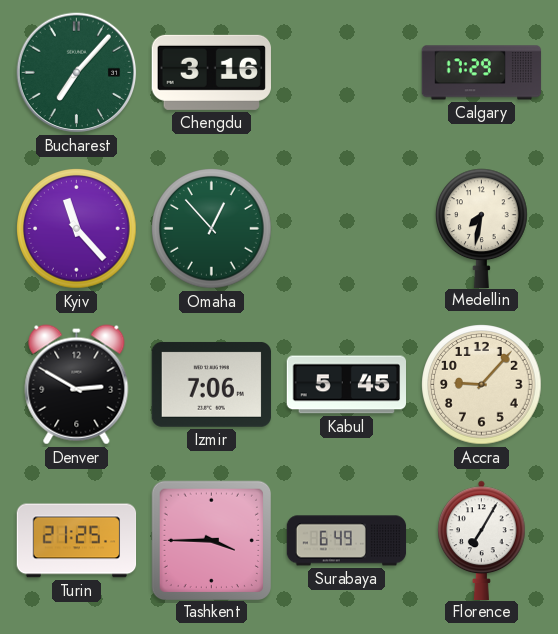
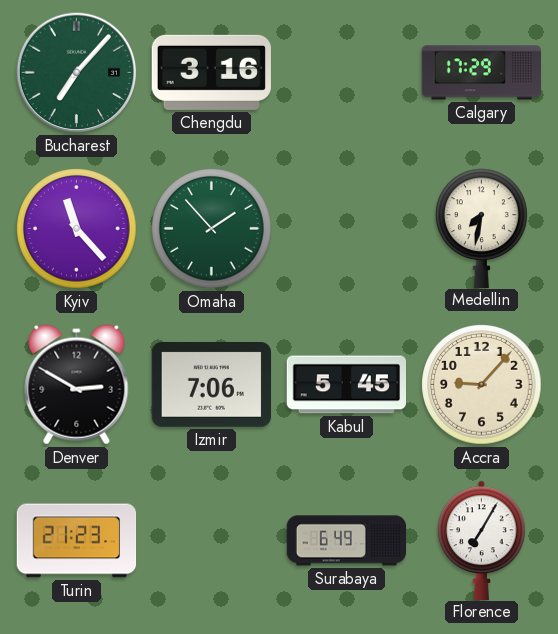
Omaha: 12:53 -> 1:53 (212, 229)
Turin: 21:25 -> 21:23 (77, 541)
Tashkent: 3:45 -> none (211, 540)
